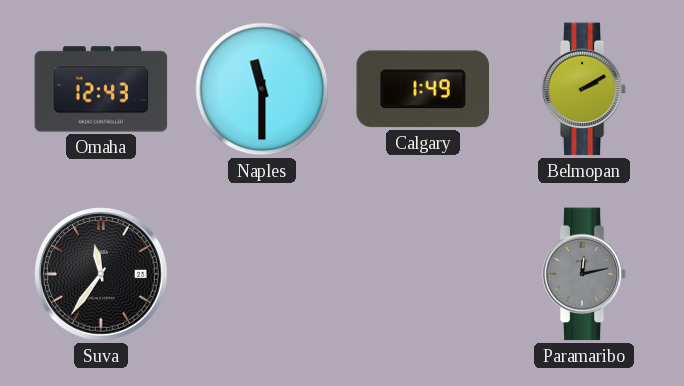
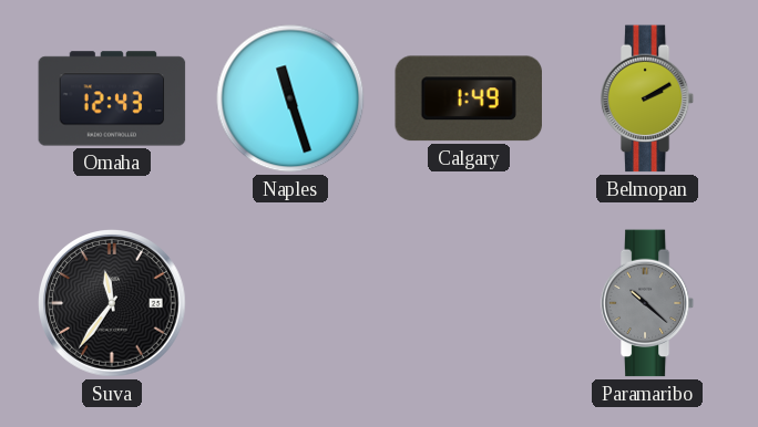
Naples: 11:30 -> 11:27 (290, 98)
Paramaribo: 12:13 -> 10:22 (647, 303)
